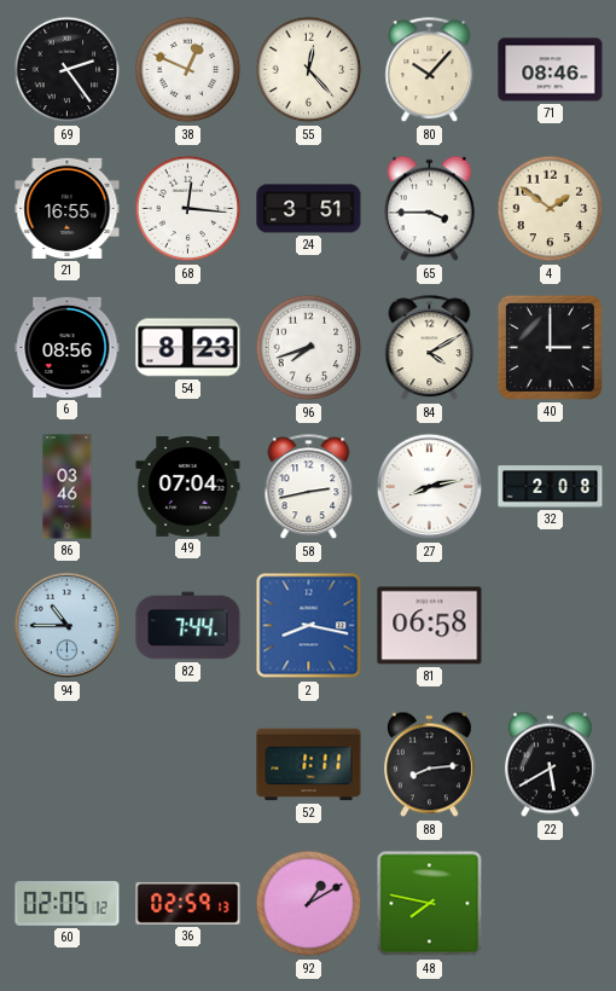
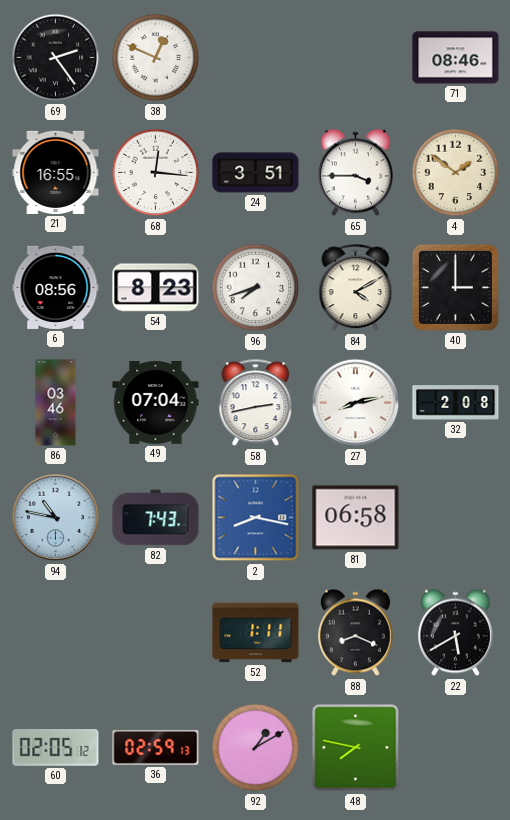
55: 12:23 -> none (309, 70)
80: 10:07 -> none (430, 70)
94: 10:45 -> 10:47 (56, 518)
82: 7:44 -> 7:43 (156, 518)
88: 8:14 -> 8:19 (355, 633)
